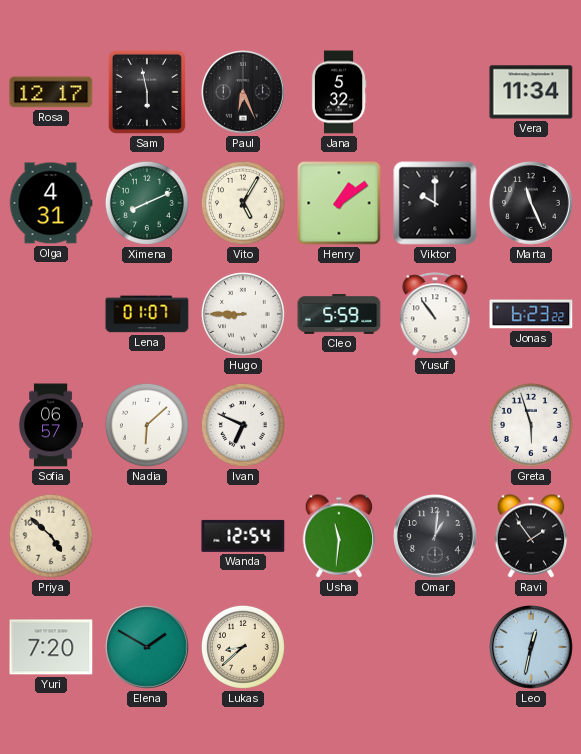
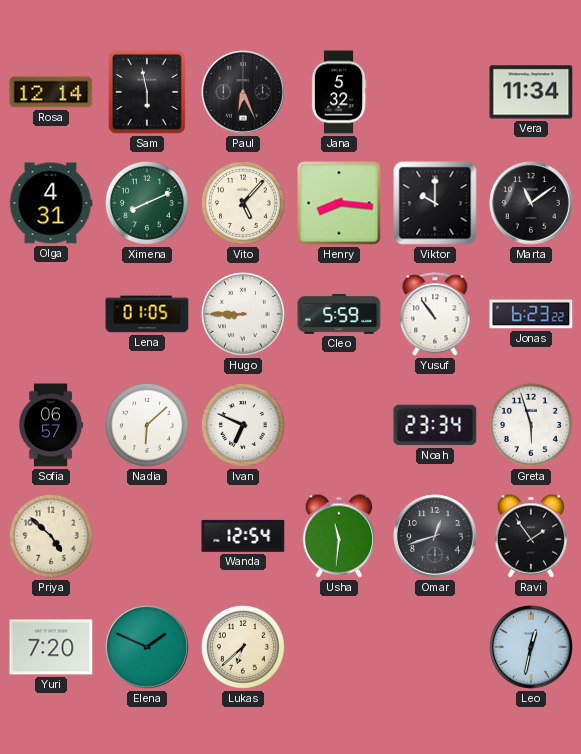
Rosa: 12:17 -> 12:14 (51, 92)
Vito: 5:05 -> 5:07 (243, 203)
Henry: 1:09 -> 8:16 (339, 203)
Marta: 11:26 -> 11:09 (532, 204)
Lena: 01:07 -> 01:05 (147, 314)
Noah: none -> 23:34 (435, 425)
Omar: 1:01 -> 12:42 (436, 537)
Elena: 1:50 -> 1:49 (148, 648)
Lukas: 8:38 -> 6:38 (243, 647)
